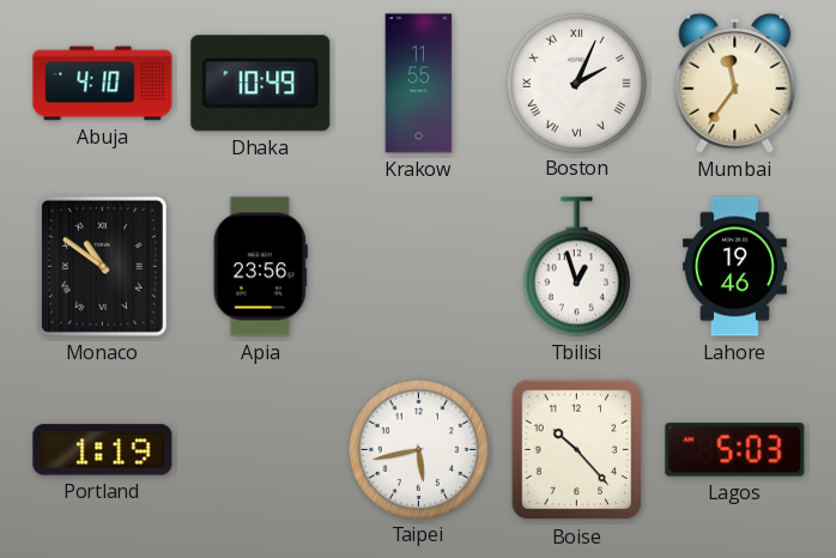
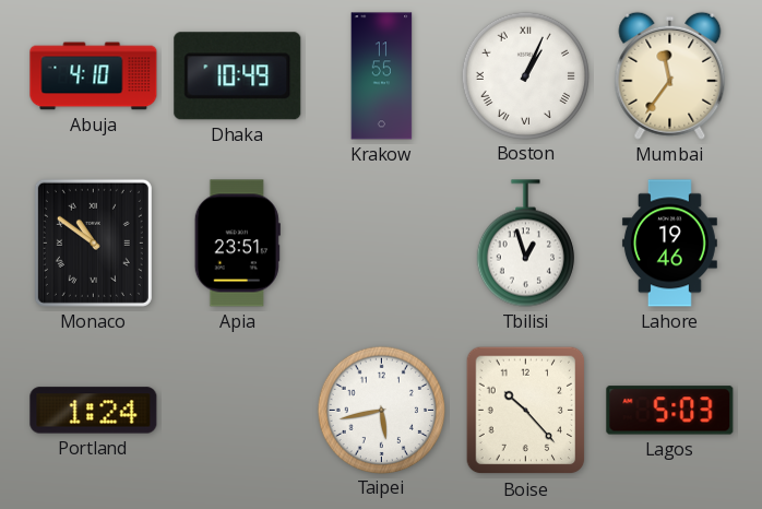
Boston: 2:04 -> 1:04 (525, 75)
Apia: 23:56 -> 23:51 (237, 244)
Portland: 1:19 -> 1:24 (94, 411)
